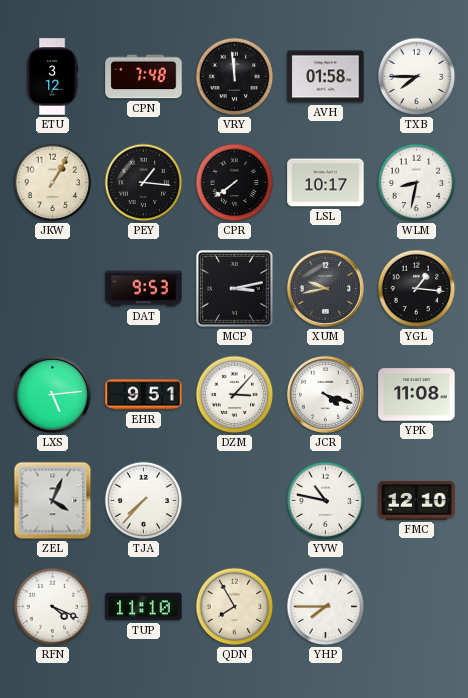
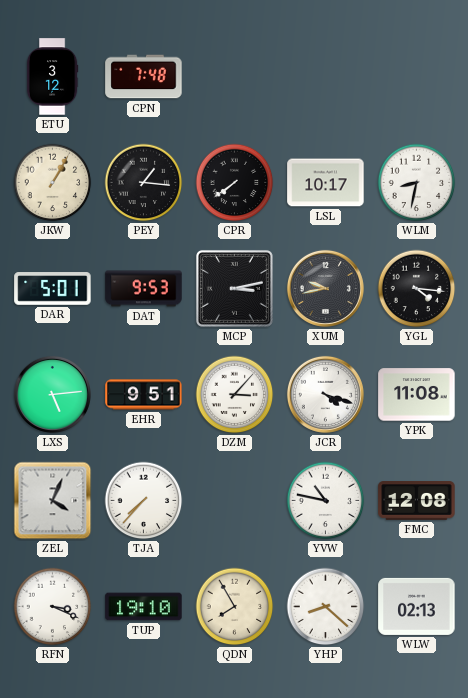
VRY: 11:59 -> none (235, 77)
AVH: 01:58 -> none (326, 77)
TXB: 7:45 -> none (417, 77)
DAR: none -> 5:01 (53, 289)
YGL: 1:16 -> 4:16 (417, 289)
FMC: 12:10 -> 12:08 (417, 501)
RFN: 4:19 -> 3:19 (53, 607)
TUP: 11:10 -> 19:10 (144, 607)
YHP: 7:45 -> 8:22 (326, 607)
WLW: none -> 02:13 (417, 606)
